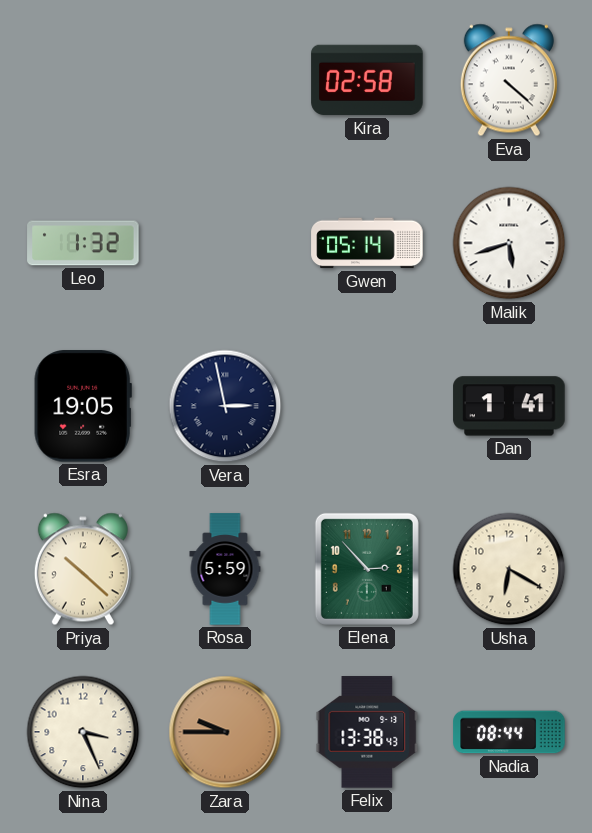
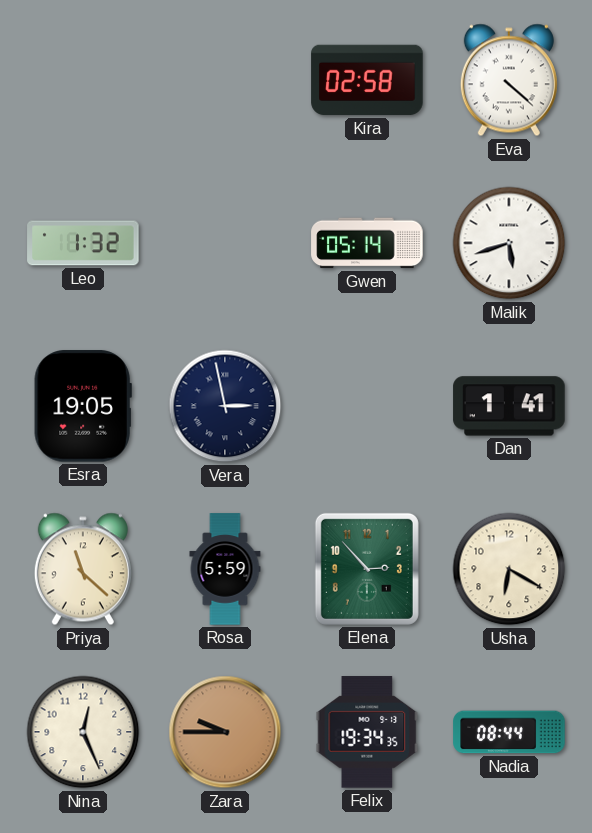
Priya: 10:22 -> 11:22 (83, 569)
Nina: 3:26 -> 12:26 (83, 732)
Felix: 13:38 -> 19:34 (367, 732)
